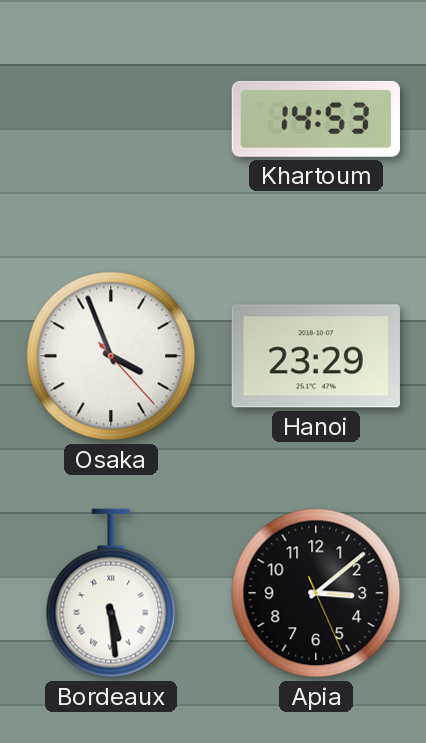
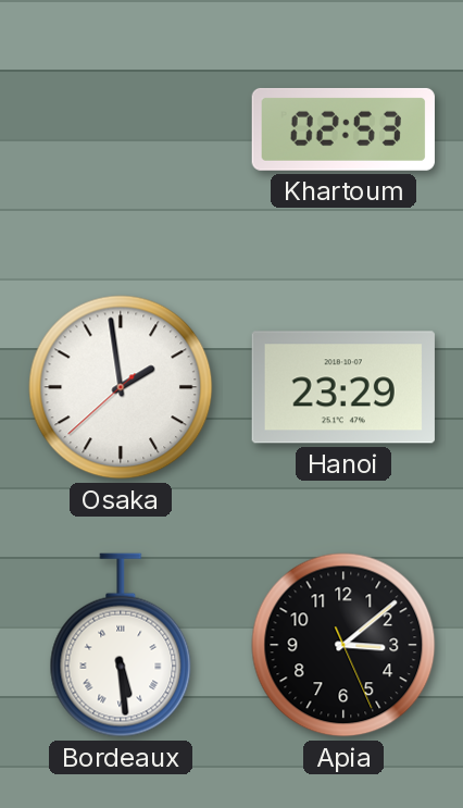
Khartoum: 14:53 -> 02:53 (343, 129)
Osaka: 3:56 -> 1:58 (121, 387)
